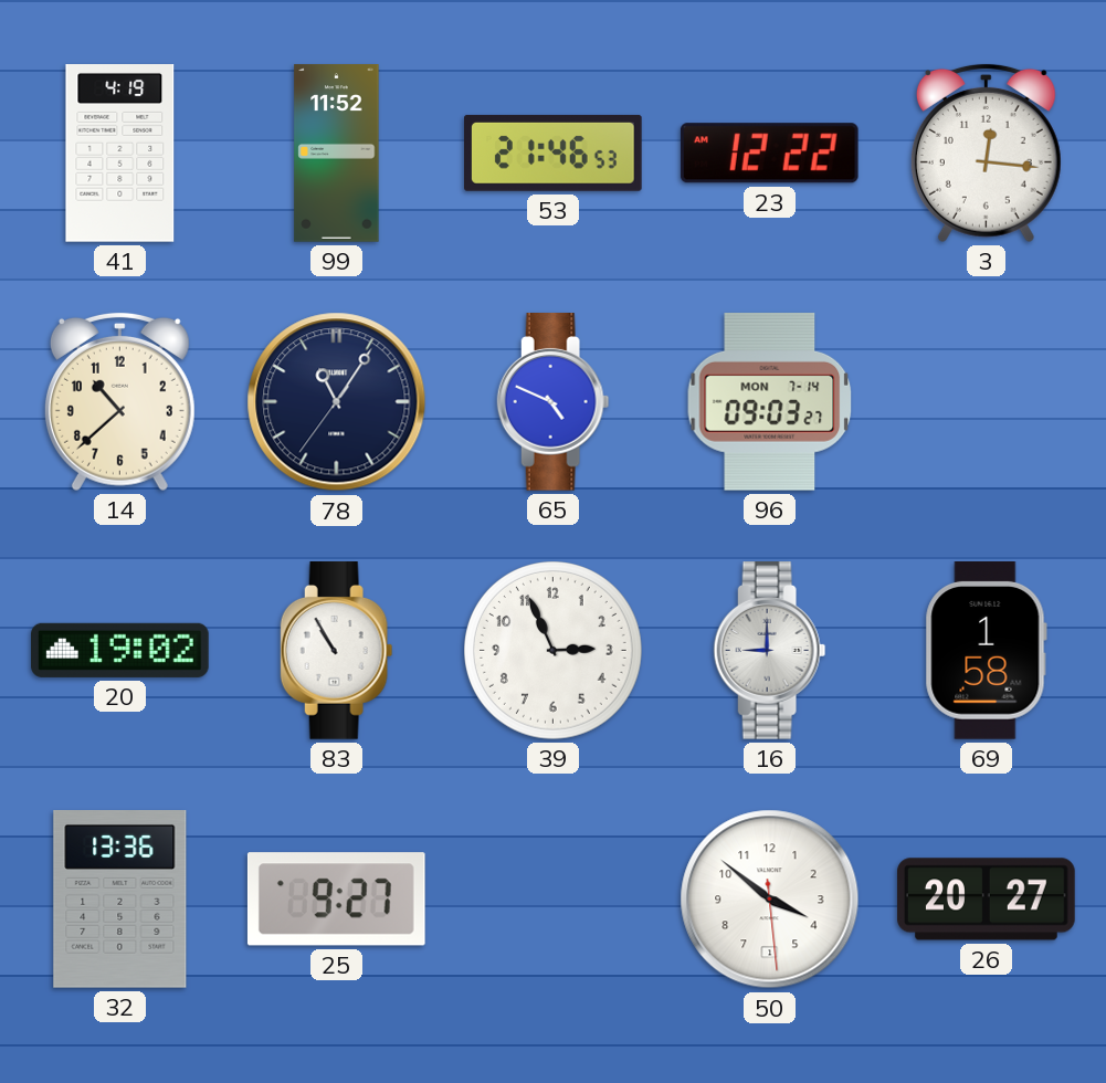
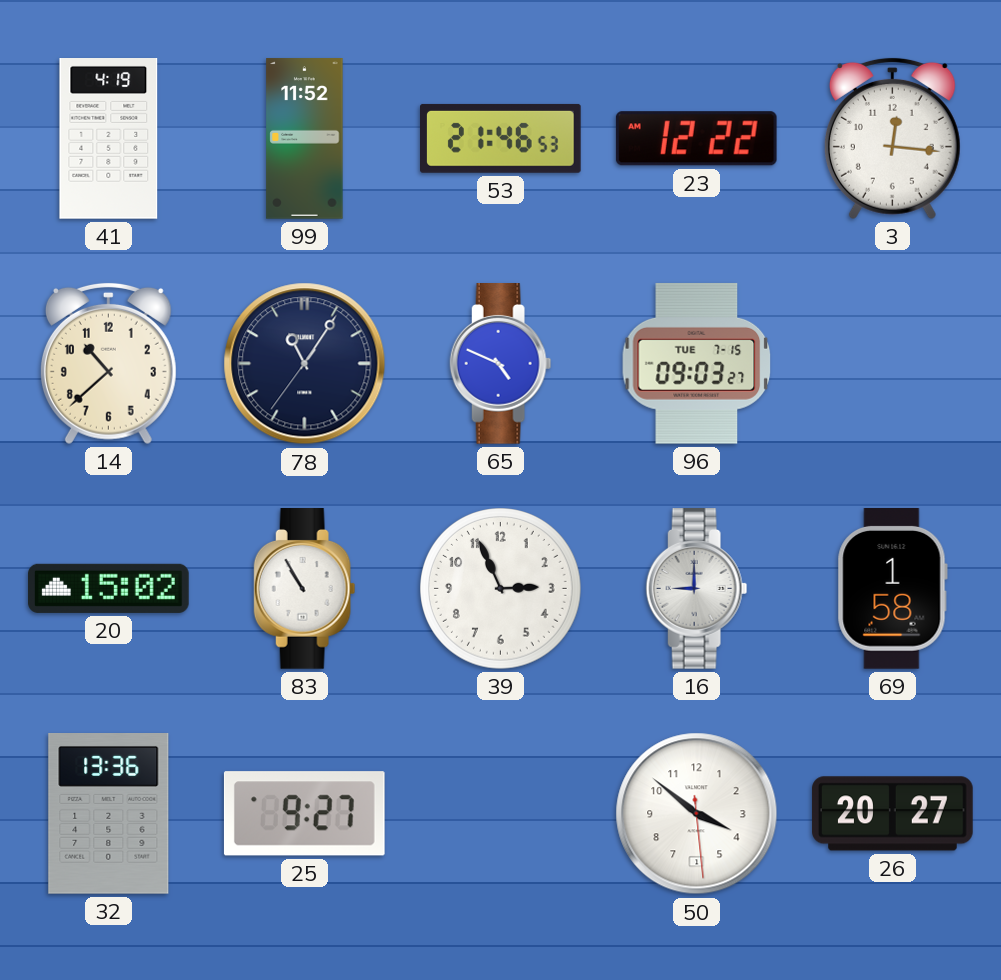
96 date: MON 7-14 -> TUE 7-15 (697, 363)
20: 19:02 -> 15:02 (109, 588)
